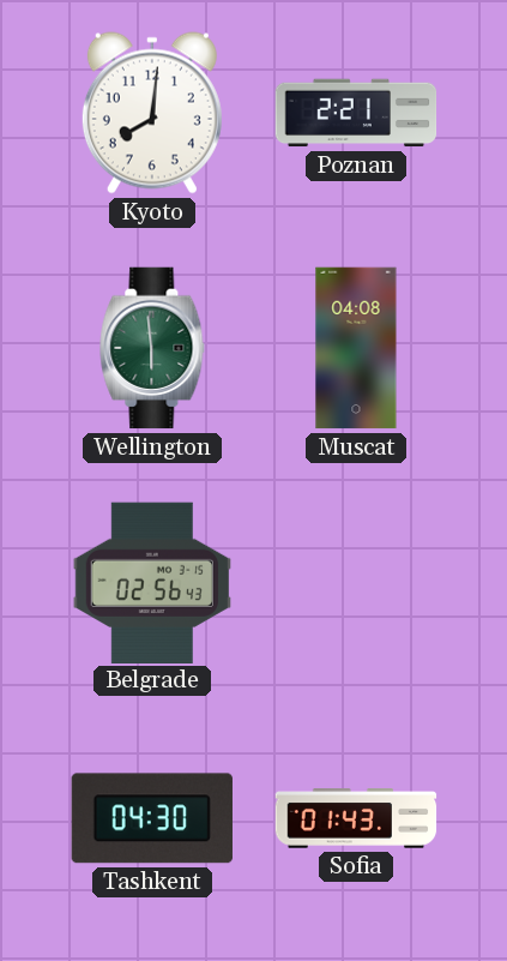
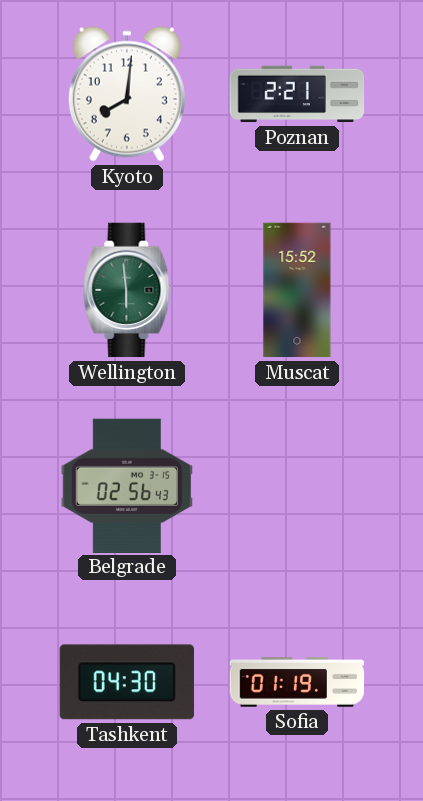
Muscat: 04:08 -> 15:52 (297, 290)
Sofia: 01:43 -> 01:19 (297, 682)
